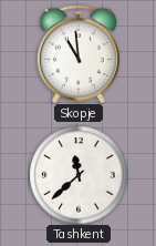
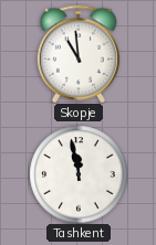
Tashkent: 11:38 -> 11:58 (79, 174)
